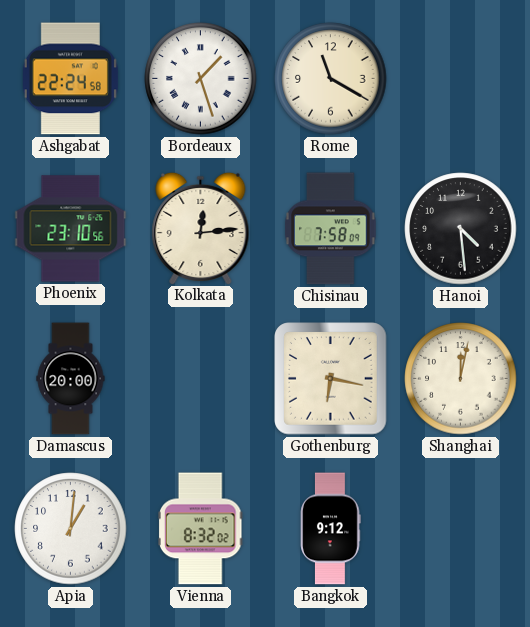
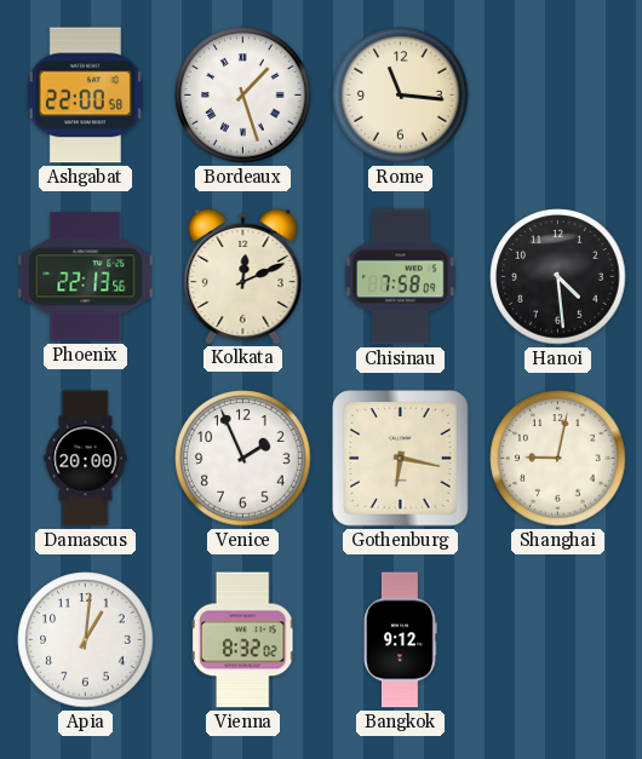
Ashgabat: 22:24 -> 22:00 (85, 96)
Rome: 11:20 -> 11:16 (401, 96)
Phoenix: 23:10 -> 22:13 (86, 277)
Kolkata: 12:14 -> 12:11 (243, 276)
Venice: none -> 1:56 (243, 459)
Shanghai: 12:02 -> 9:02 (558, 459)
